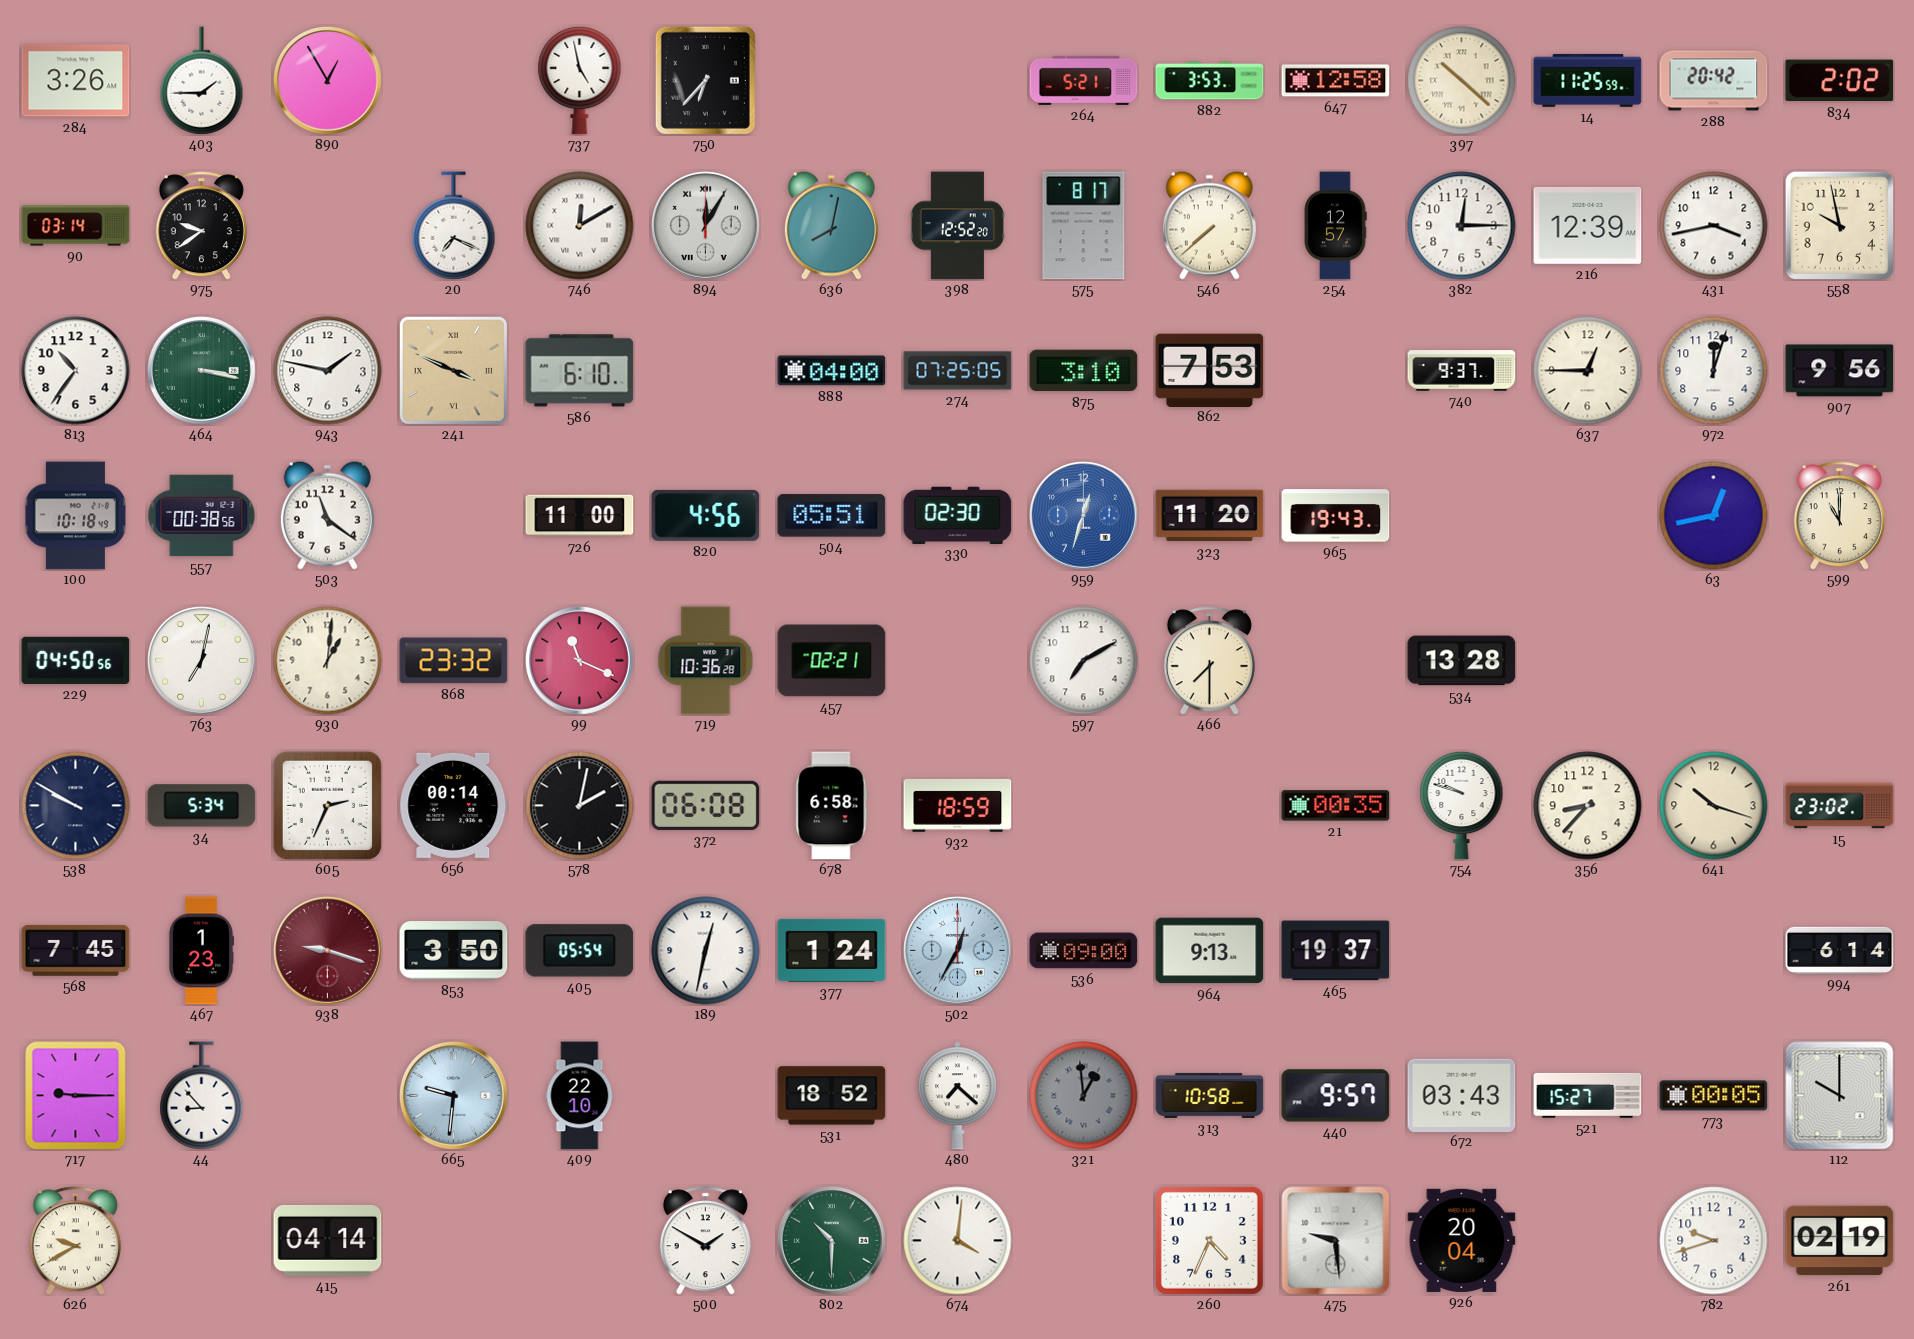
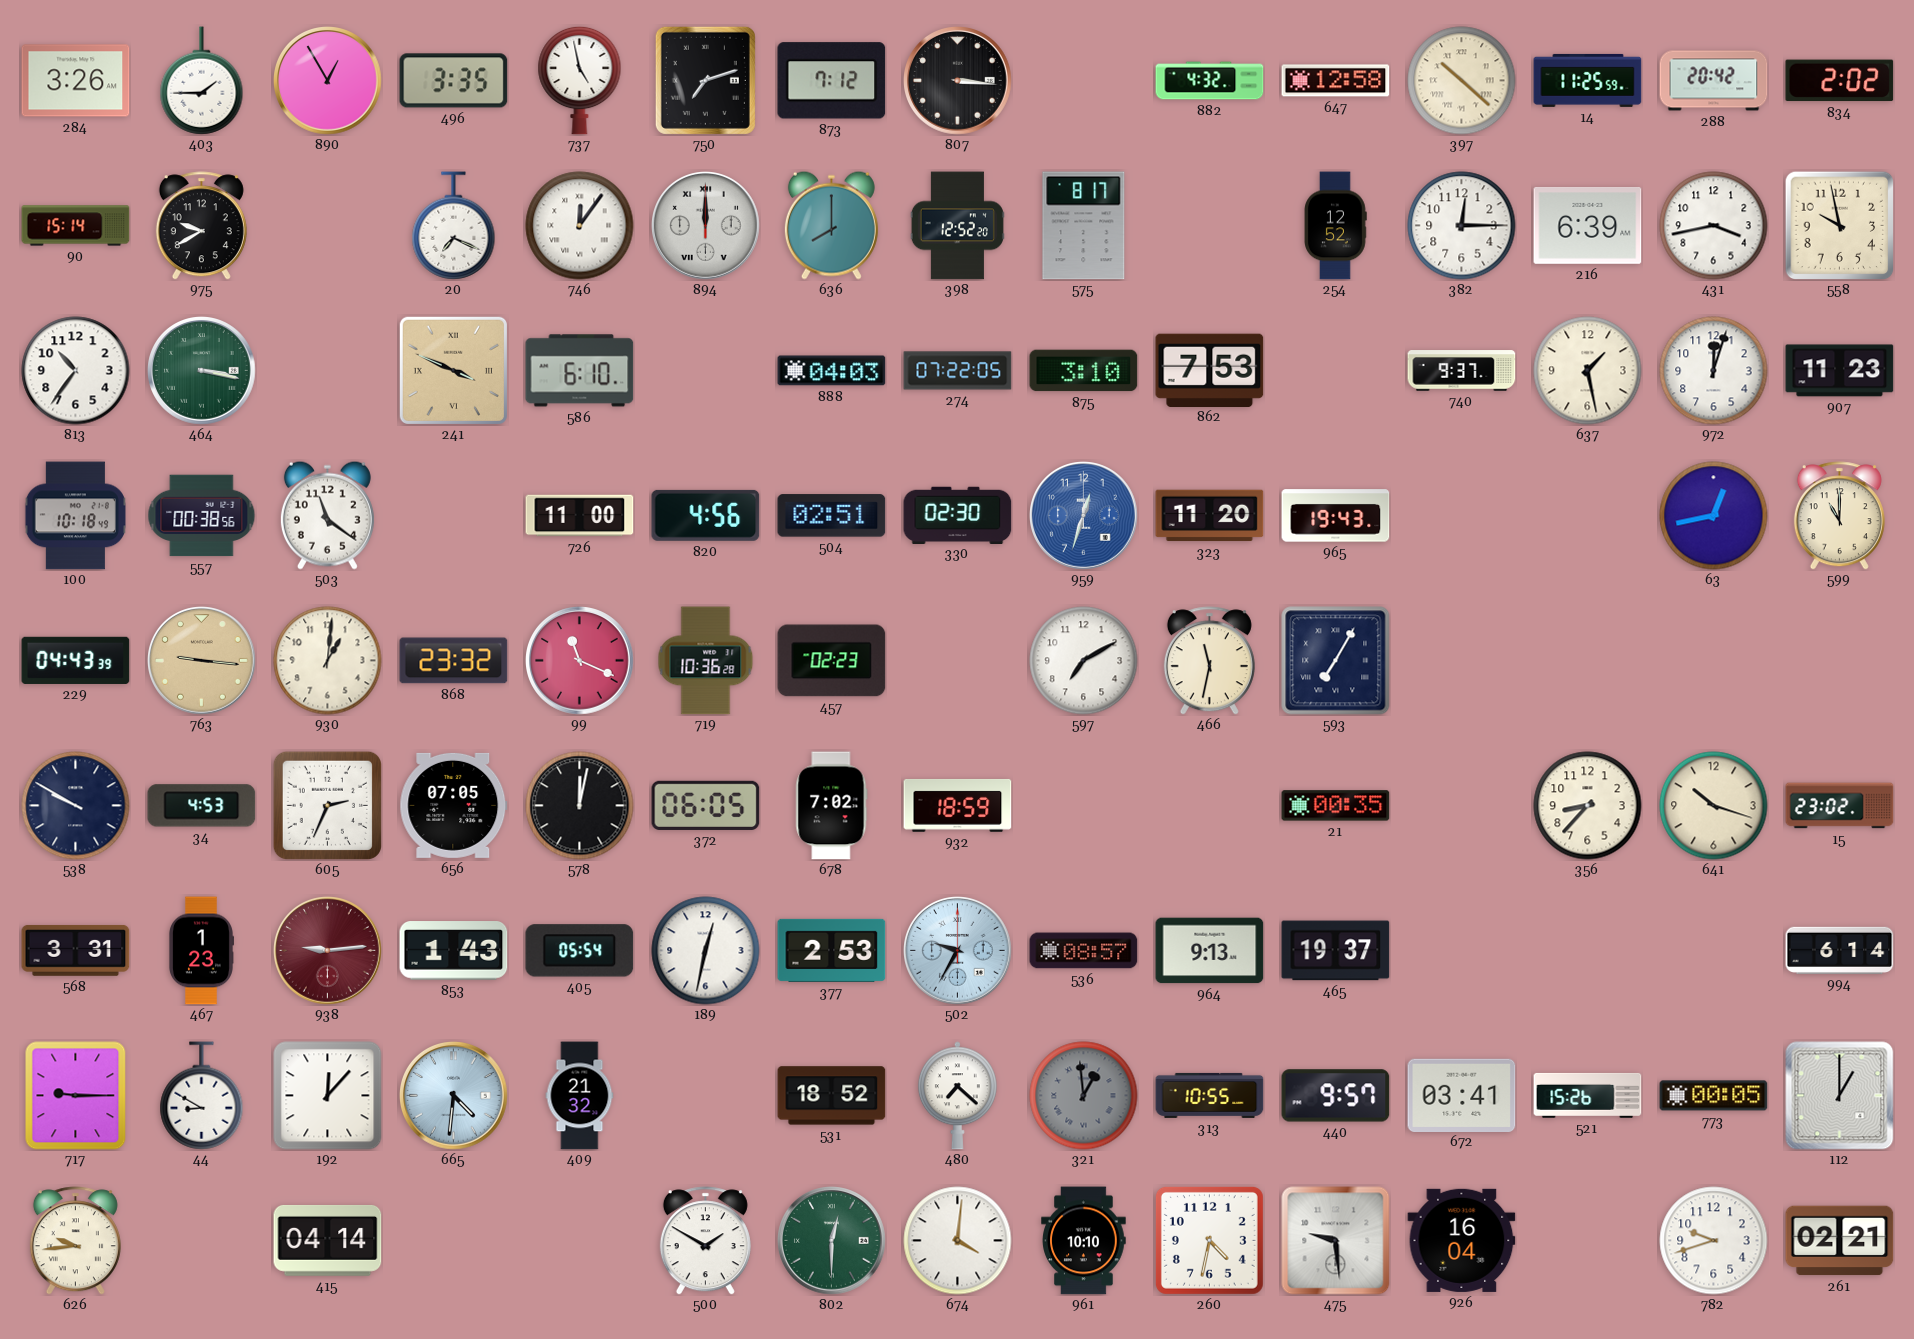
496: none -> 3:35 (454, 81)
750: 6:37 -> 7:12 (705, 80)
873: none -> 7:12 (832, 81)
807: none -> 3:16 (958, 81)
264: 5:21 -> none (1084, 80)
882: 3:53 -> 4:32 (1210, 81)
90: 03:14 -> 15:14 (76, 226)
975: 9:39 -> 9:40 (201, 226)
746: 12:10 -> 12:06 (580, 226)
894: 12:05 -> 12:00 (706, 226)
636: 8:02 -> 8:00 (831, 225)
546: 7:38 -> none (1209, 225)
254: 12:57 -> 12:52 (1335, 226)
216: 12:39 -> 6:39 (1588, 225)
943: 1:47 -> none (328, 371)
888: 04:00 -> 04:03 (832, 371)
274: 07:25 -> 07:22 (958, 371)
637: 12:45 -> 1:28 (1588, 371)
907: 9:56 -> 11:23 (1840, 371)
504: 05:51 -> 02:51 (832, 516)
229: 04:50 -> 04:43 (76, 660)
763: 7:02 -> 9:16 (202, 661)
763 dial: white -> champagne (202, 661)
457: 02:21 -> 02:23 (832, 661)
466: 7:30 -> 11:32 (1209, 661)
593: none -> 7:05 (1336, 661)
534: 13:28 -> none (1462, 661)
34: 5:34 -> 4:53 (202, 806)
656: 00:14 -> 07:05 (454, 805)
578: 2:02 -> 12:02 (580, 806)
372: 06:08 -> 06:05 (706, 805)
678: 6:58 -> 7:02 (832, 806)
754: 9:48 -> none (1462, 805)
568: 7:45 -> 3:31 (76, 951)
938: 9:18 -> 9:14 (328, 951)
853: 3:50 -> 1:43 (454, 951)
377: 1:24 -> 2:53 (832, 950)
502: 12:35 -> 9:35 (958, 951)
536: 09:00 -> 08:57 (1084, 951)
44: 8:53 -> 8:50 (202, 1096)
192: none -> 12:07 (328, 1096)
665: 9:31 -> 4:31 (454, 1096)
409: 22:10 -> 21:32 (580, 1096)
313: 10:58 -> 10:55 (1210, 1095)
672: 03:43 -> 03:41 (1462, 1095)
521: 15:27 -> 15:26 (1588, 1095)
112: 10:00 -> 1:00 (1840, 1096)
626: 9:40 -> 9:44 (75, 1241)
802: 10:30 -> 12:30 (832, 1241)
961: none -> 10:10 (1084, 1241)
260: 4:34 -> 4:32 (1209, 1240)
926: 20:04 -> 16:04 (1462, 1240)
261: 02:19 -> 02:21 (1840, 1241)
